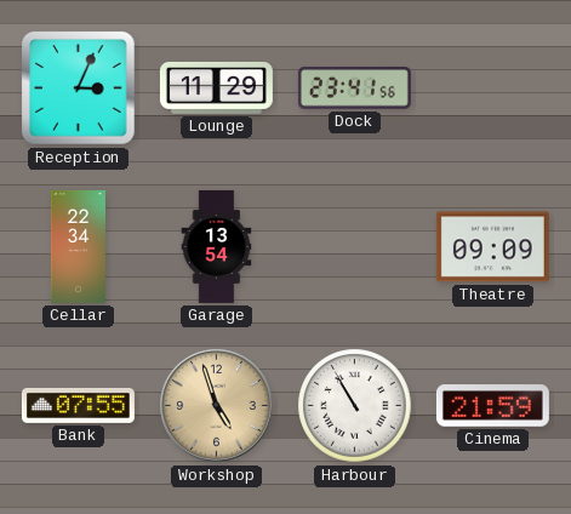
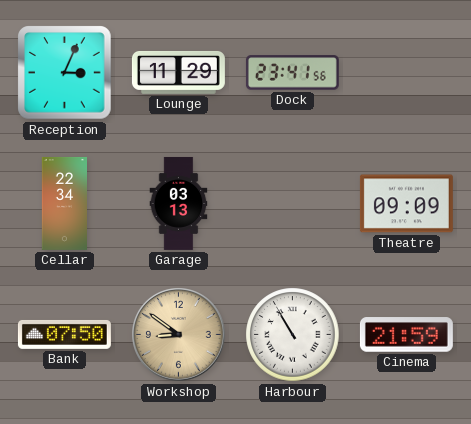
Garage: 13:54 -> 03:13 (179, 203)
Bank: 07:55 -> 07:50 (64, 334)
Workshop: 4:57 -> 8:51 (179, 335)
